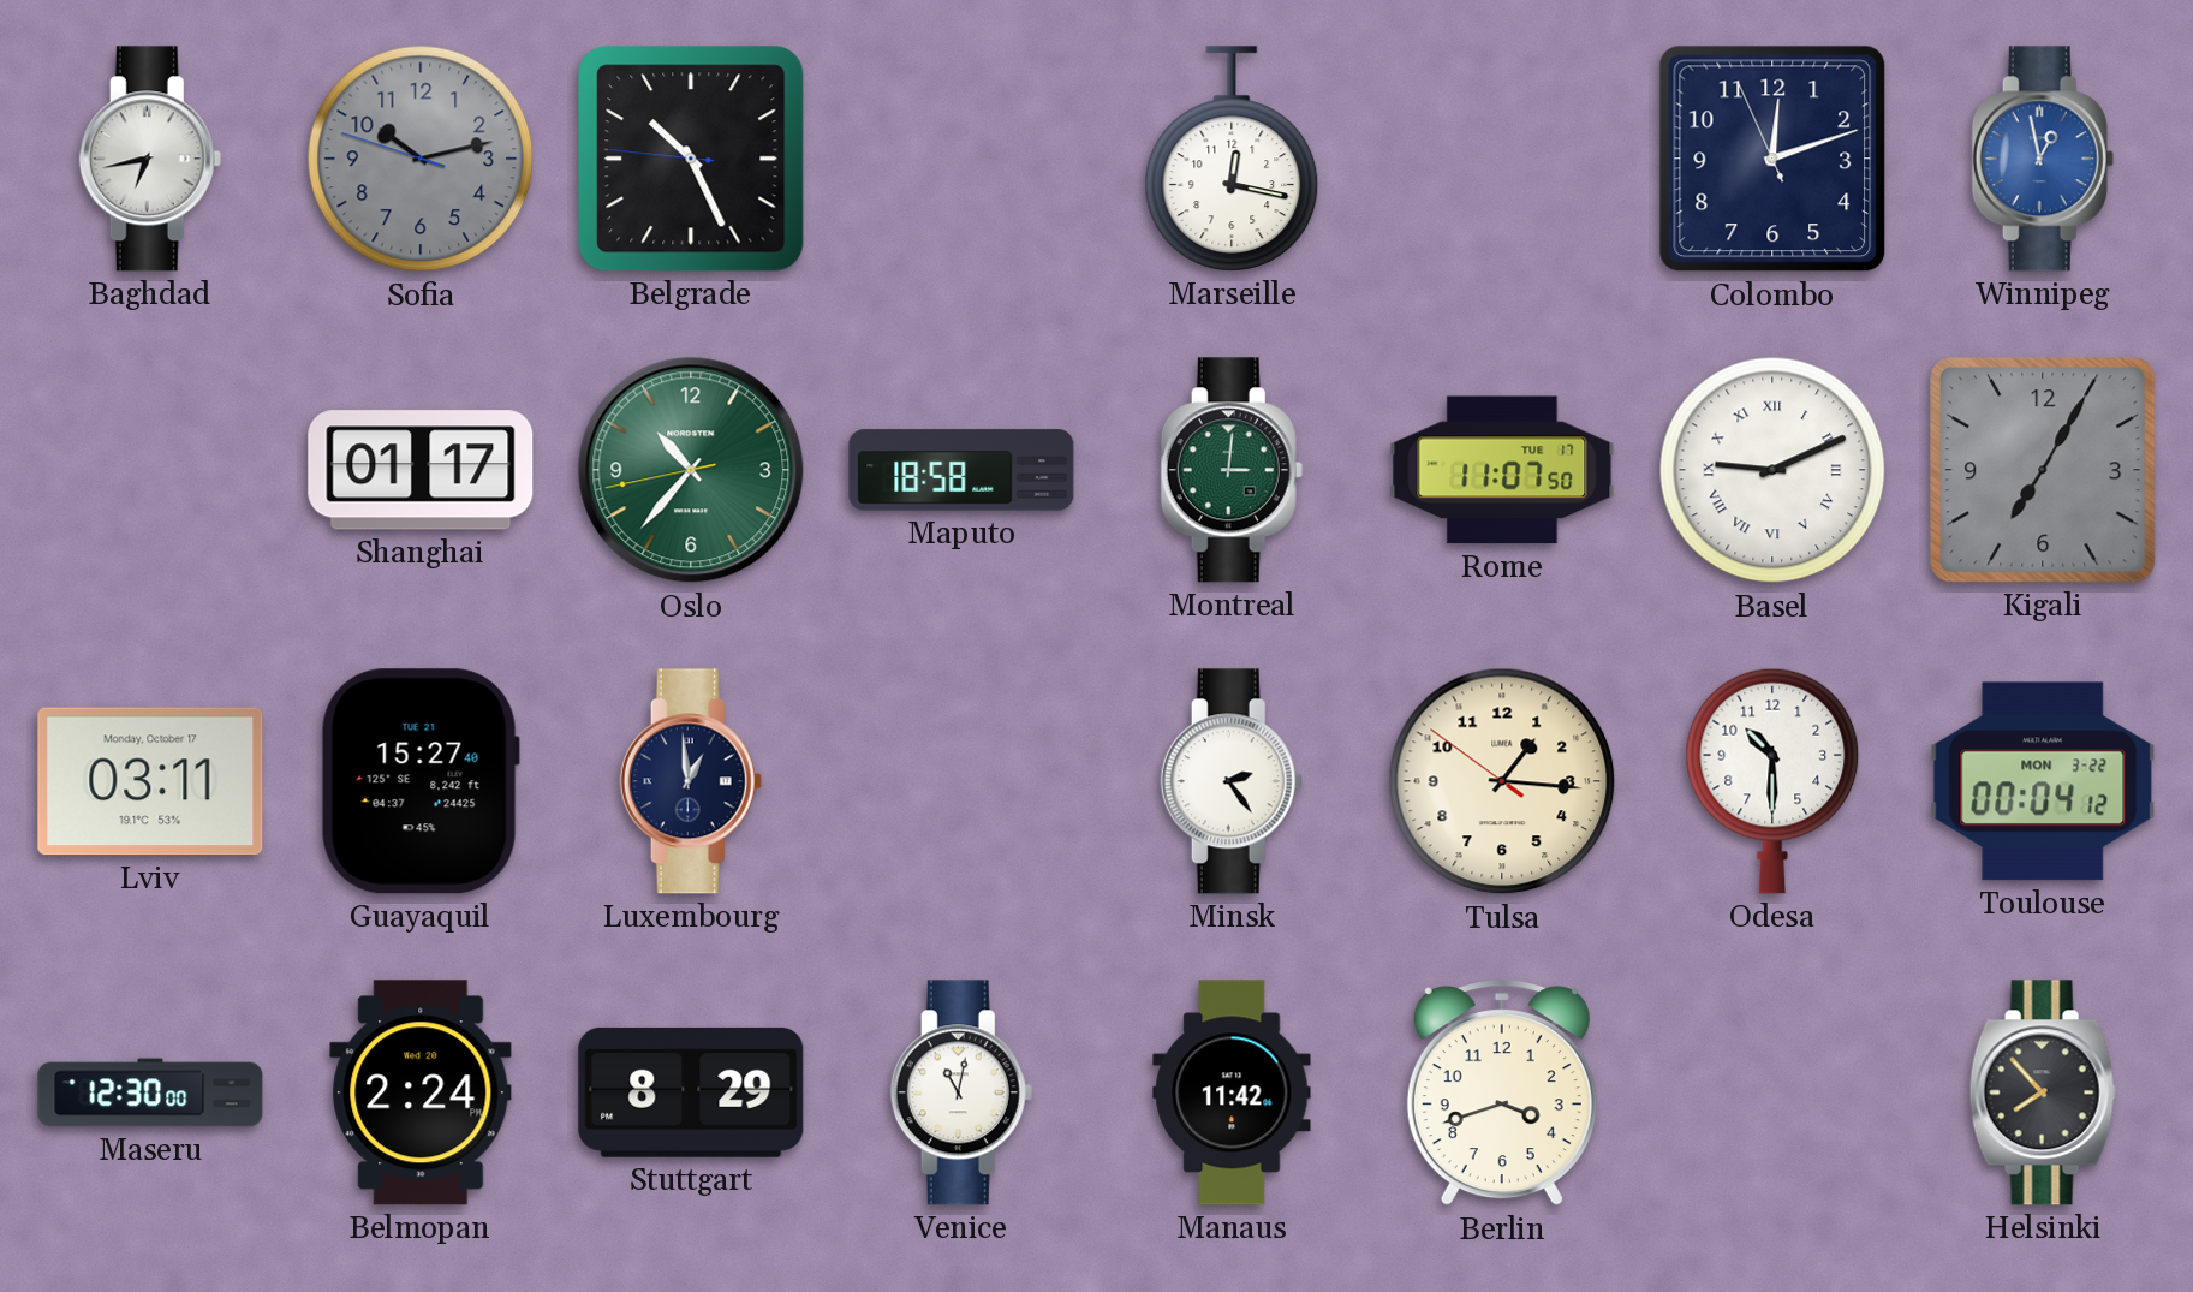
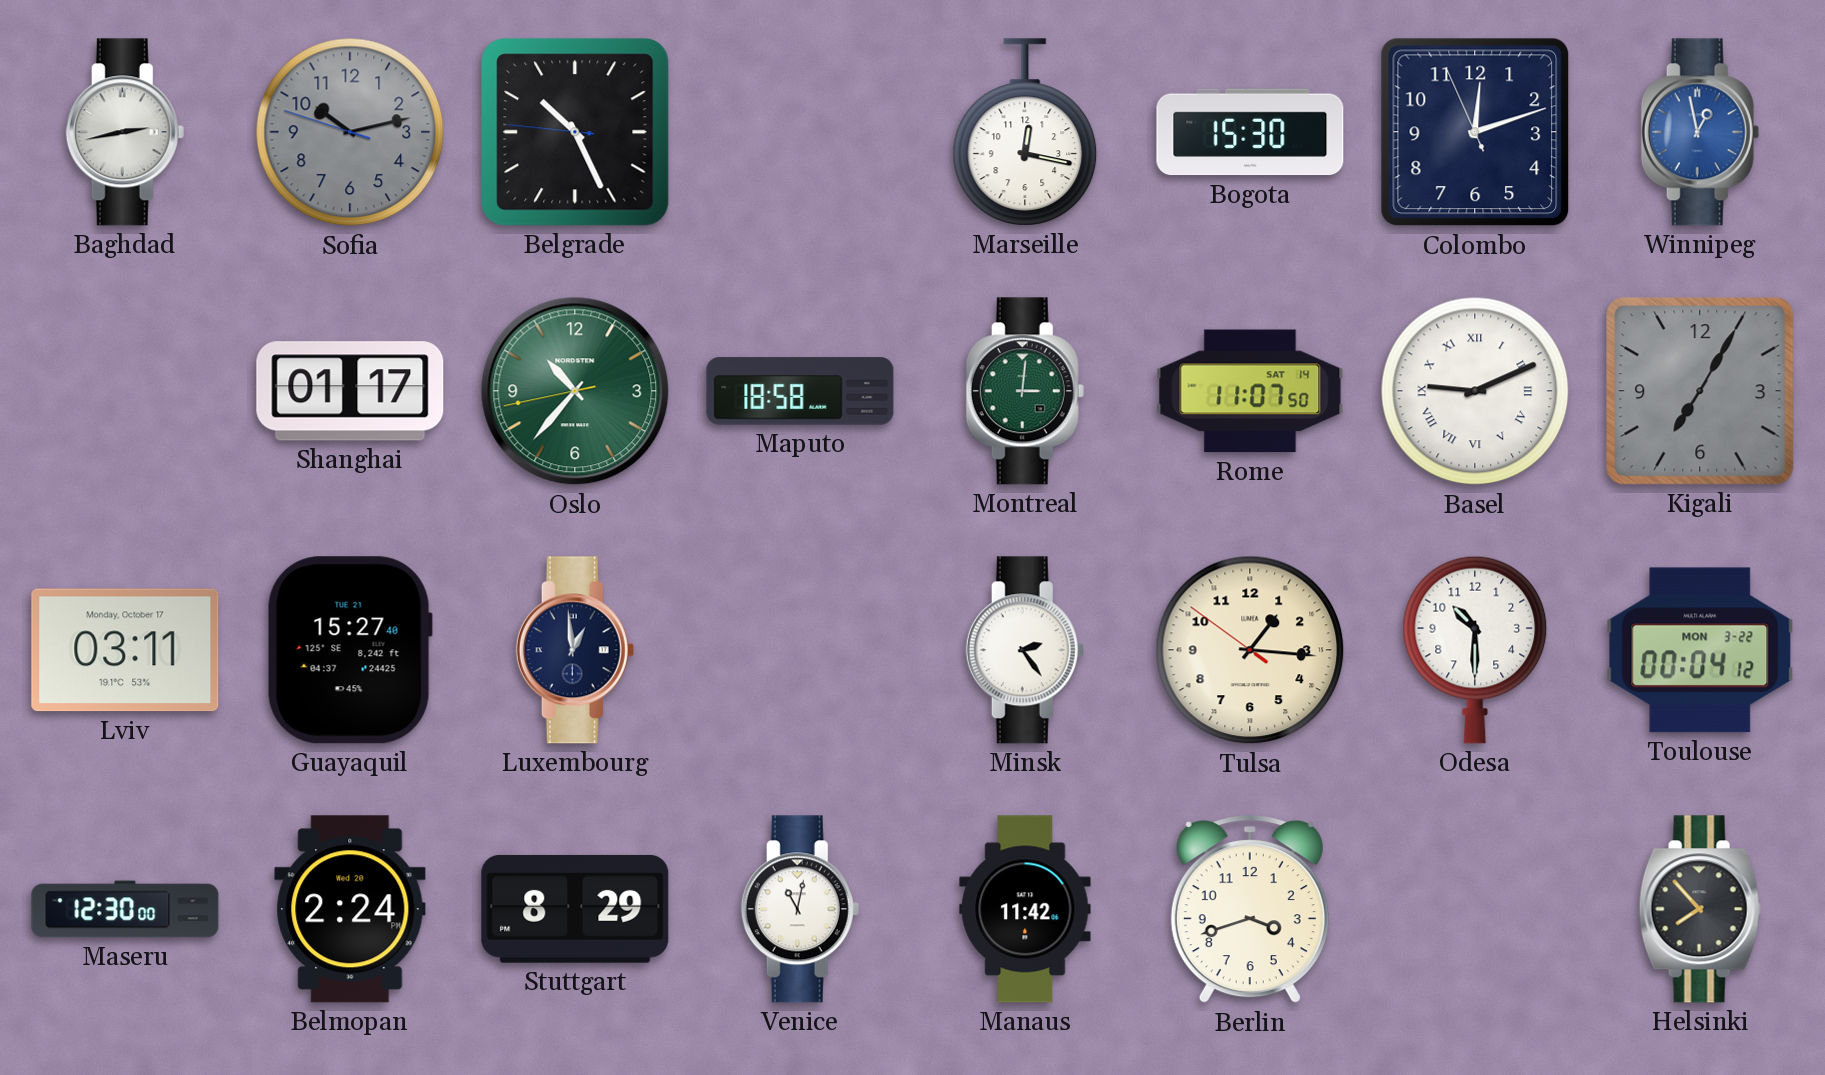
Baghdad: 6:43 -> 2:43 (125, 132)
Bogota: none -> 15:30 (1250, 132)
Rome date: TUE 17 -> SAT 14 (1250, 391)
